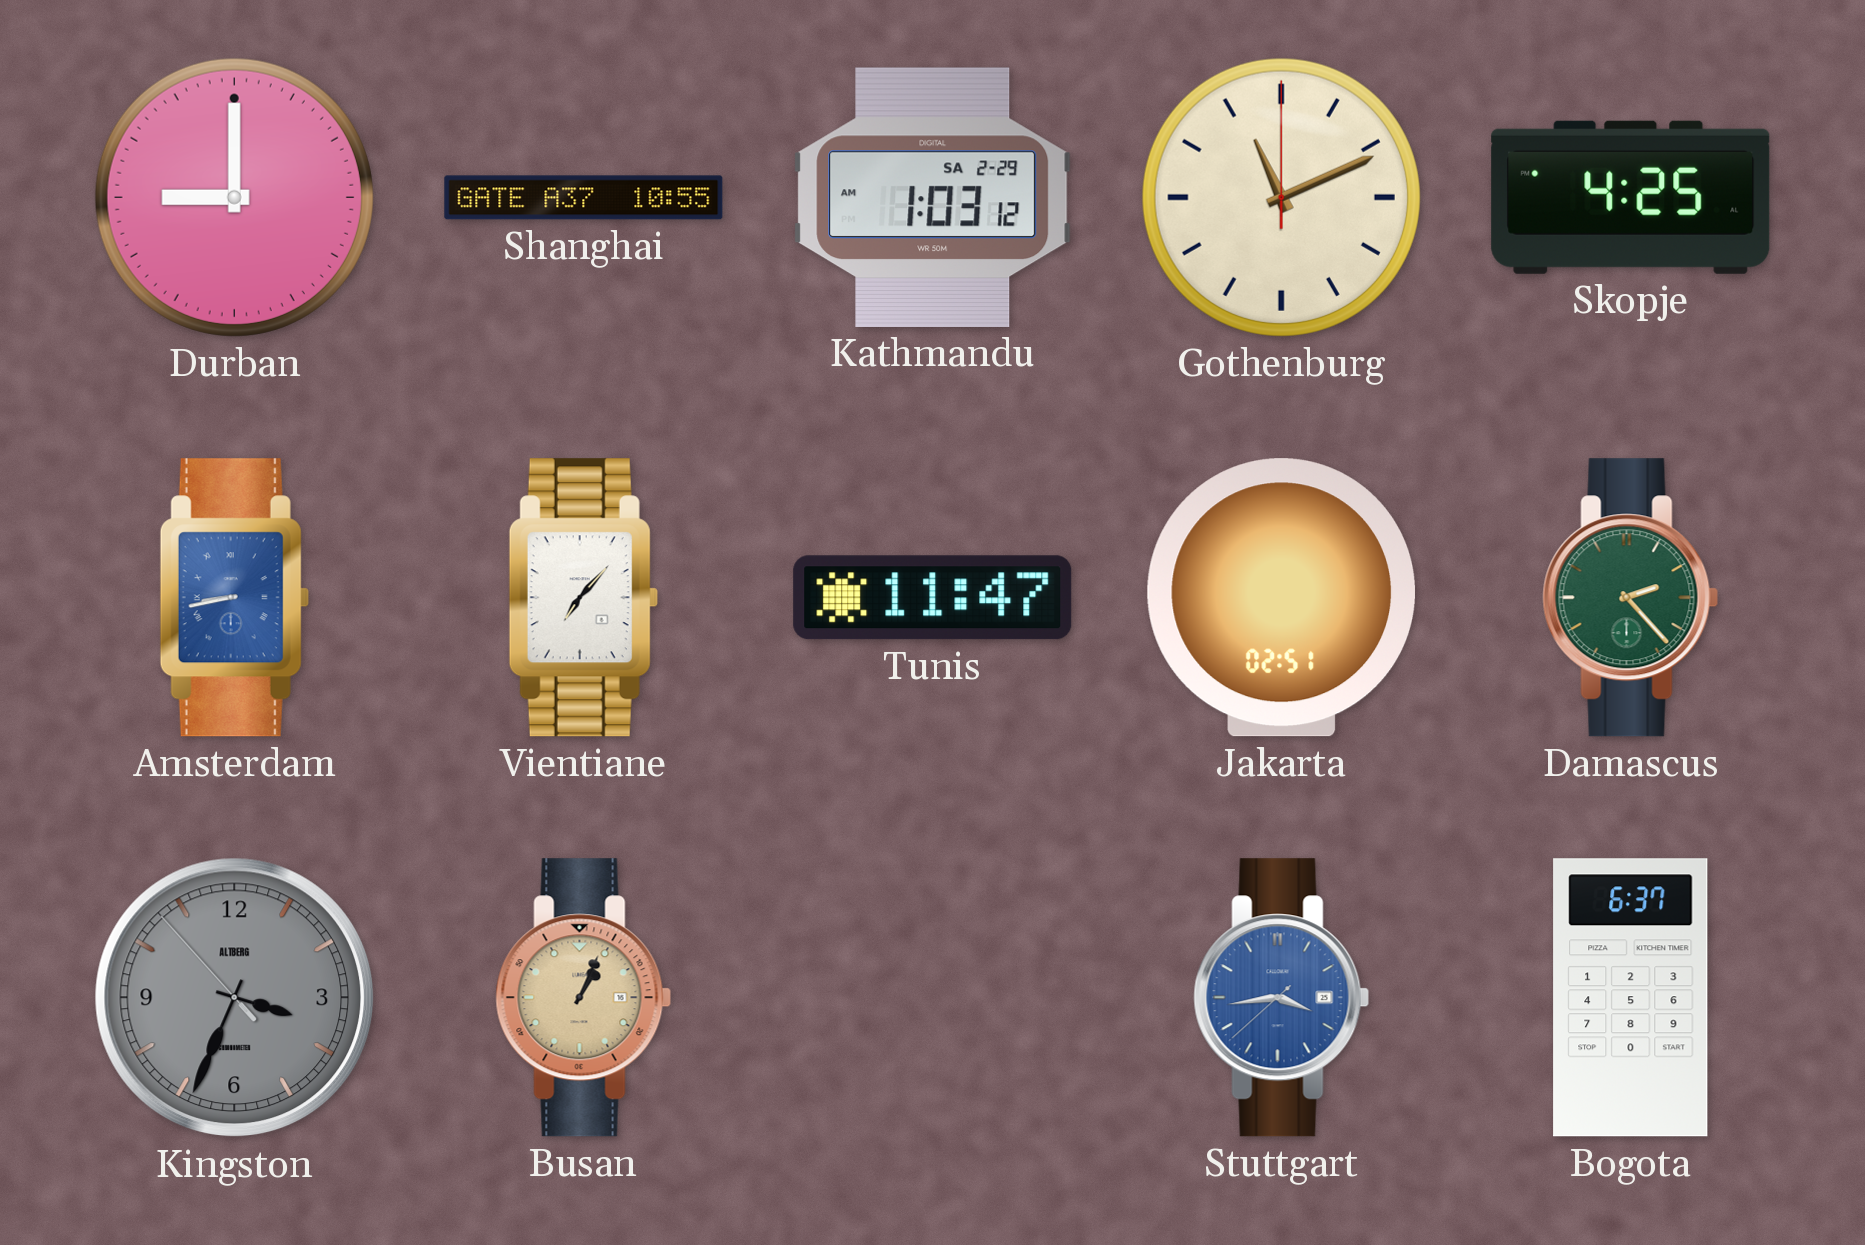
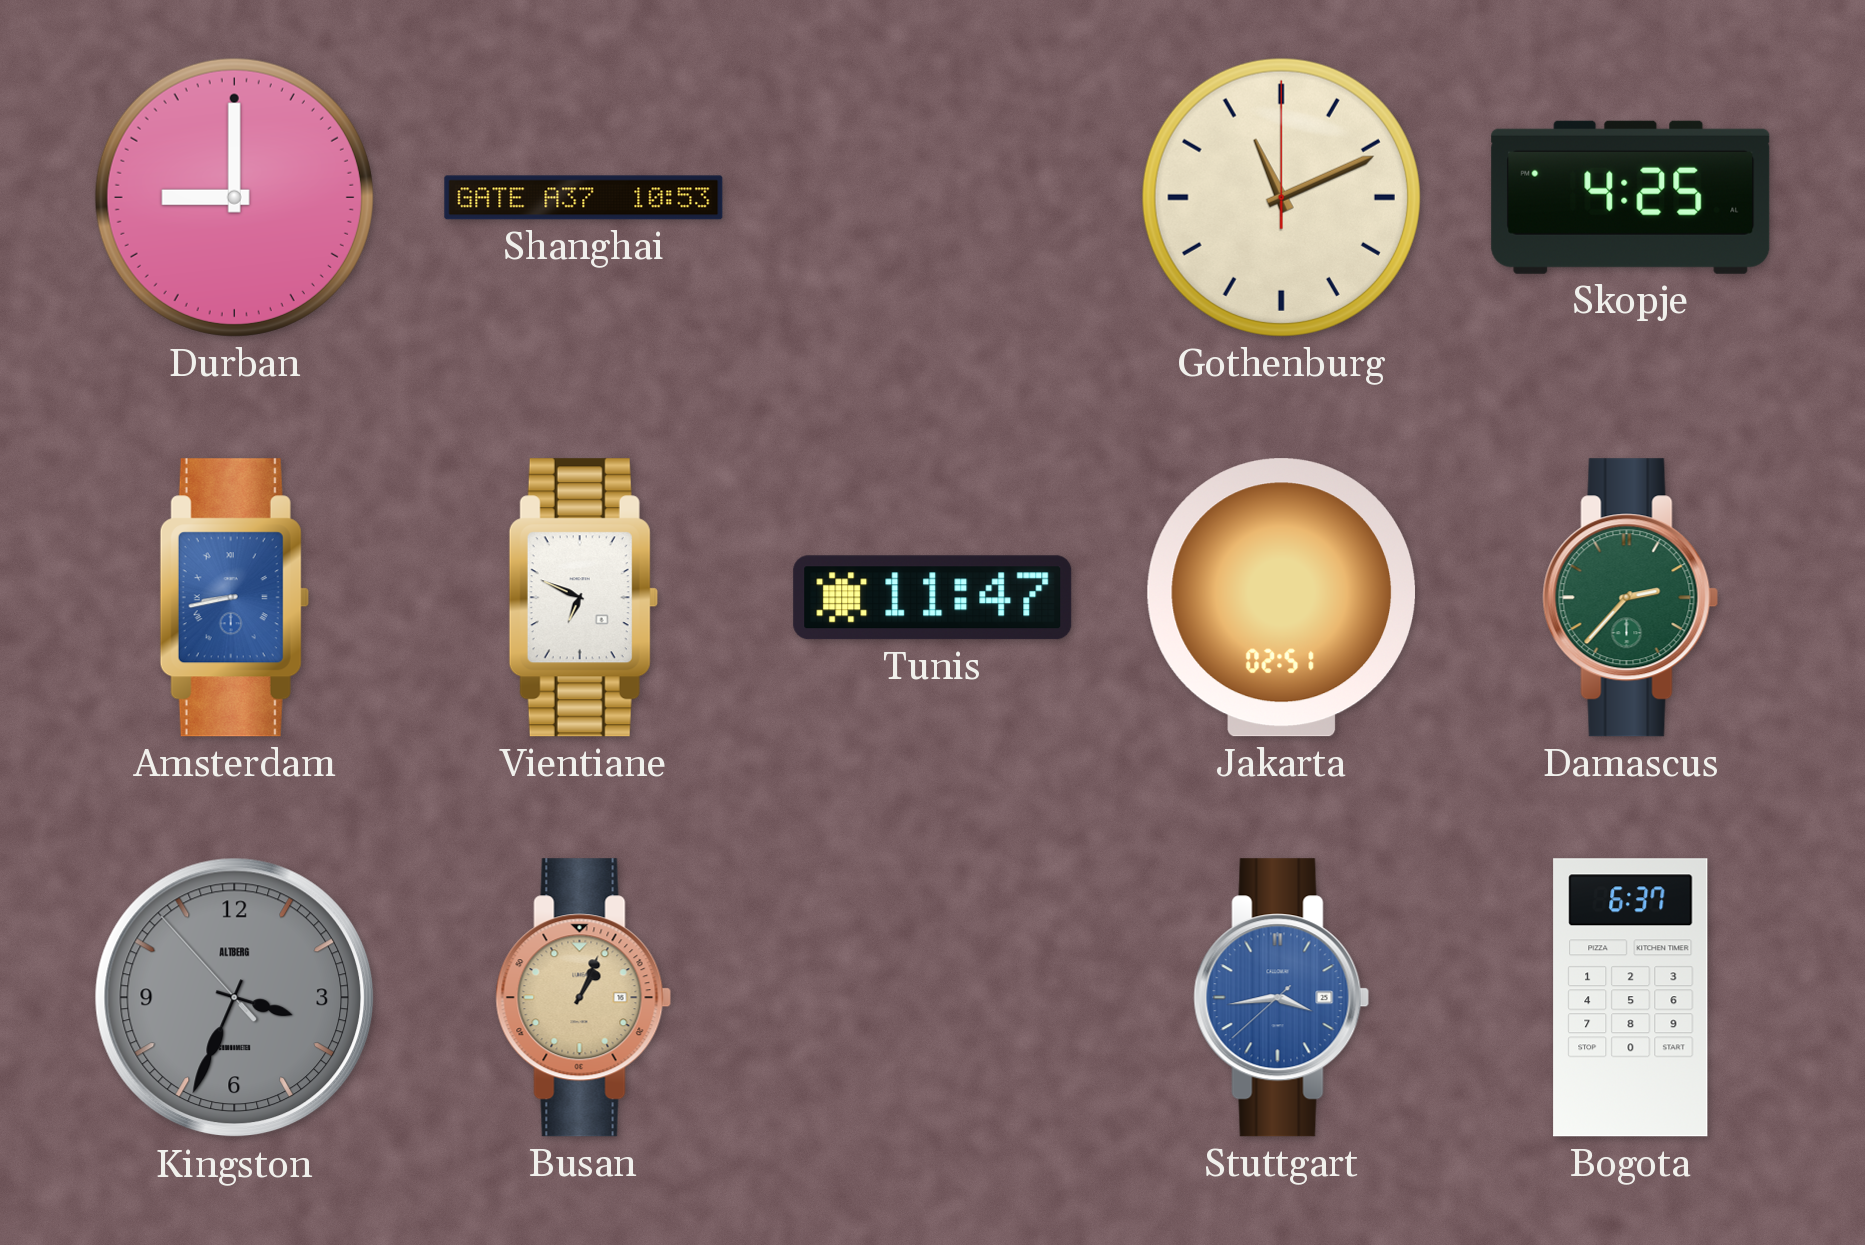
Shanghai: 10:55 -> 10:53 (584, 198)
Kathmandu: 1:03 -> none (933, 197)
Vientiane: 7:07 -> 6:49 (583, 598)
Damascus: 2:23 -> 2:37 (1631, 598)
